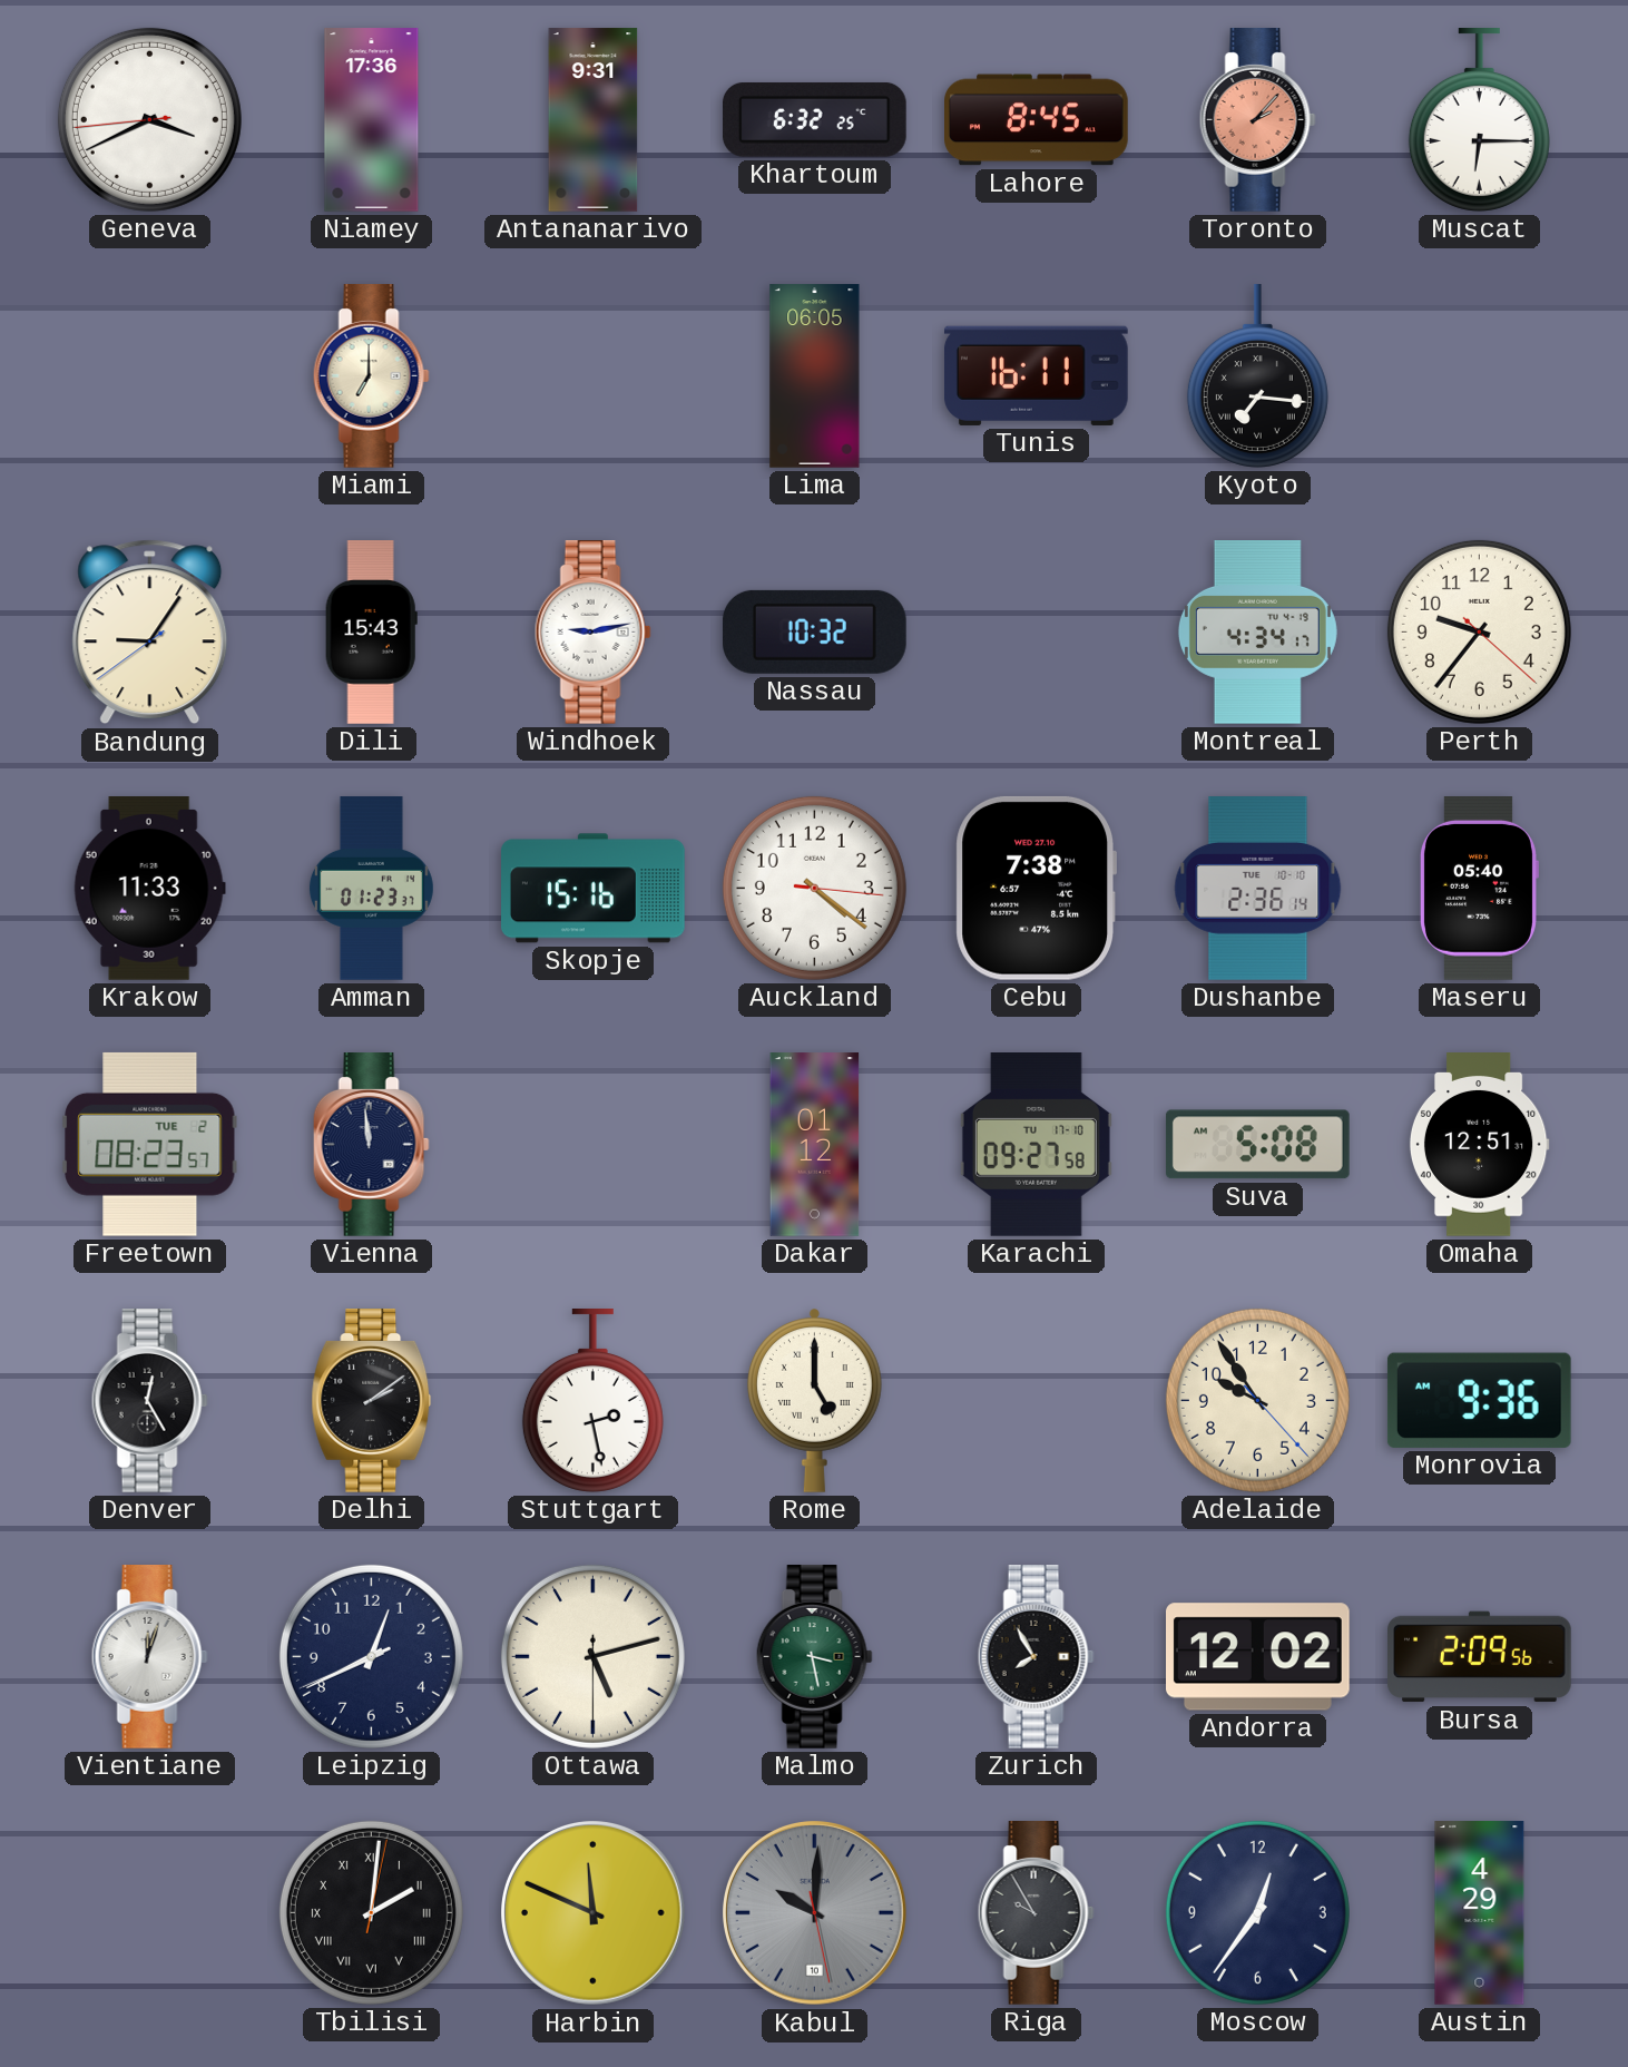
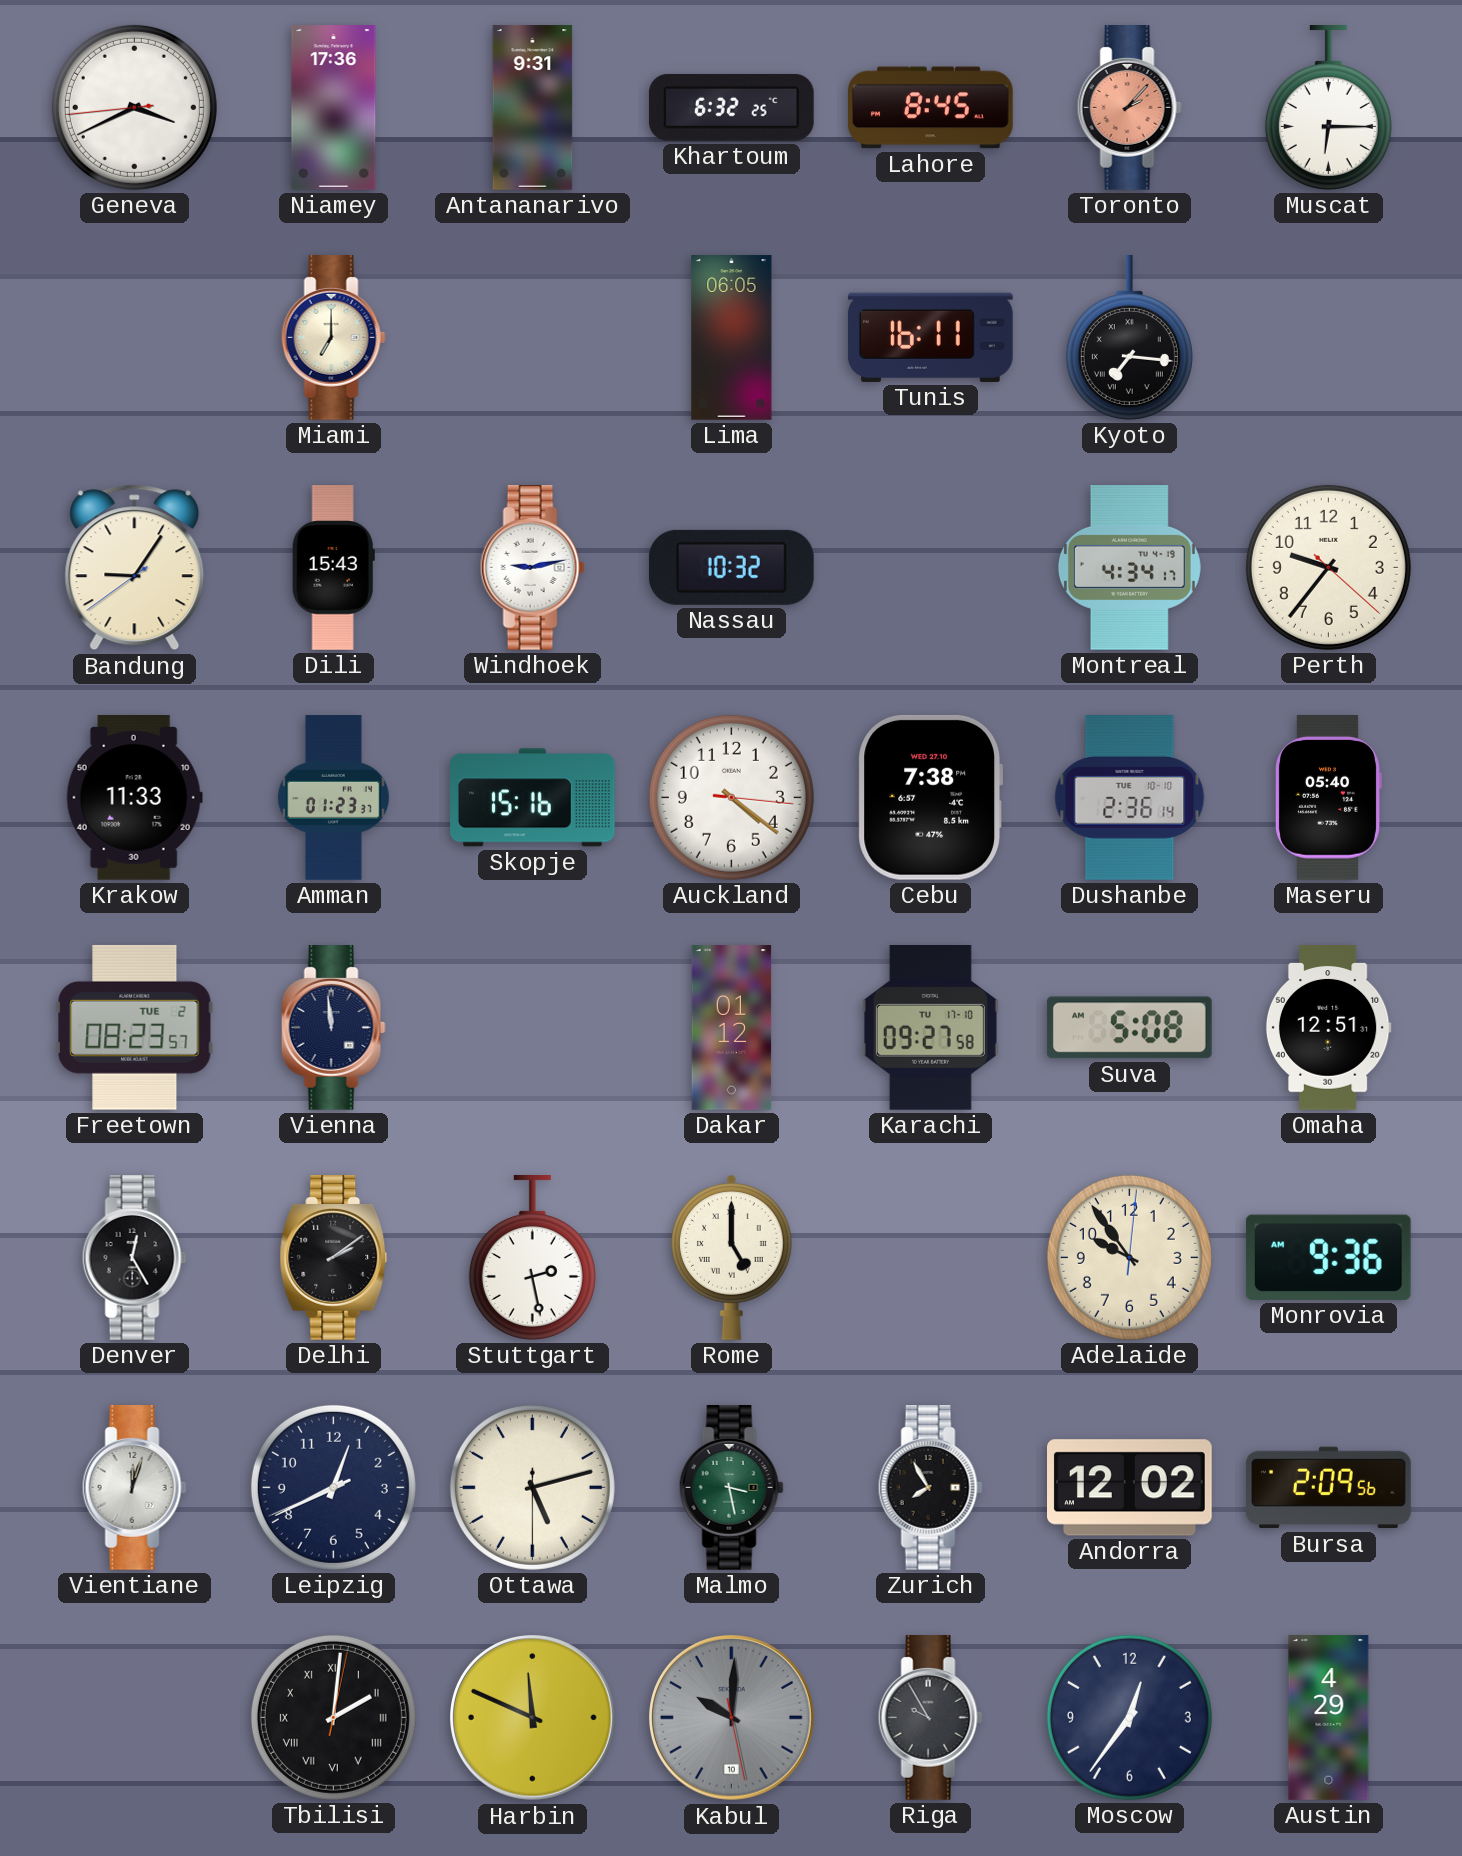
Adelaide: 9:54:23 -> 9:54:01 (1129, 1257)
